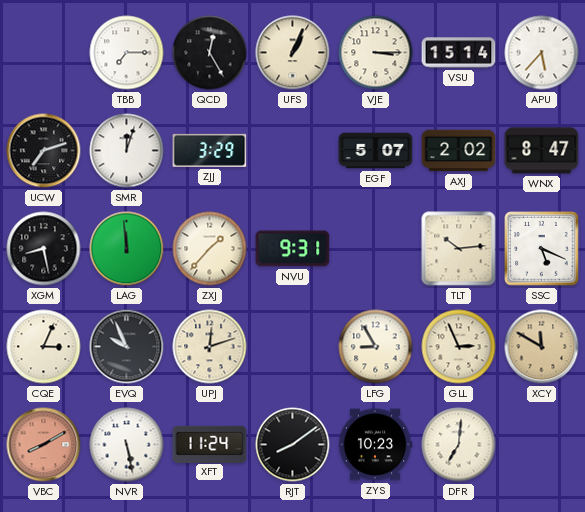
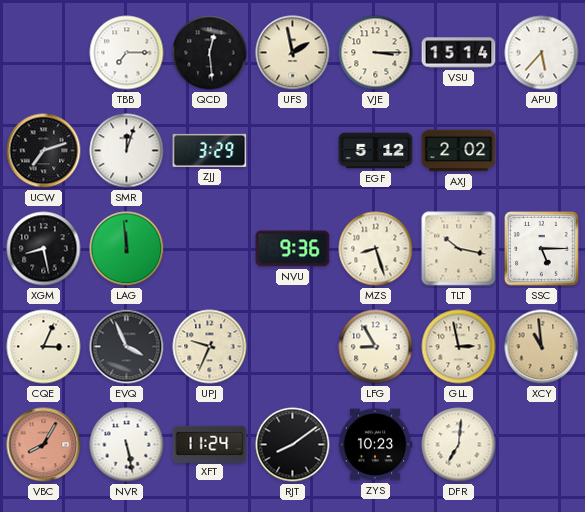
QCD: 12:25 -> 12:29 (210, 53)
UFS: 1:04 -> 1:58 (293, 53)
EGF: 5:07 -> 5:12 (376, 151)
WNX: 8:47 -> none (542, 151)
ZXJ: 1:37 -> none (210, 249)
NVU: 9:31 -> 9:36 (293, 249)
MZS: none -> 8:27 (376, 249)
TLT: 10:14 -> 10:17 (459, 249)
SSC: 5:19 -> 5:15 (542, 249)
EVQ: 9:56 -> 3:56 (127, 347)
UPJ: 12:12 -> 9:34 (210, 347)
GLL: 2:56 -> 2:58 (459, 347)
XCY: 11:50 -> 10:59 (542, 347)
VBC: 8:10 -> 8:05 (44, 445)
